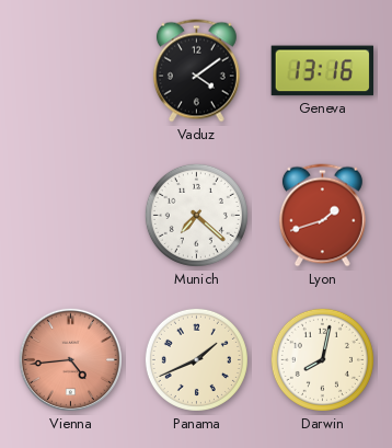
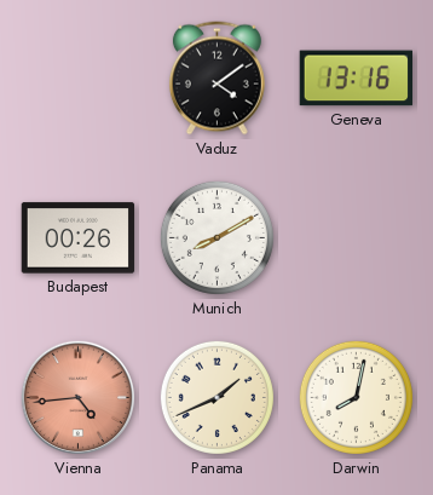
Budapest: none -> 00:26 (79, 238)
Munich: 7:22 -> 8:10 (217, 237)
Lyon: 1:42 -> none (322, 216)
